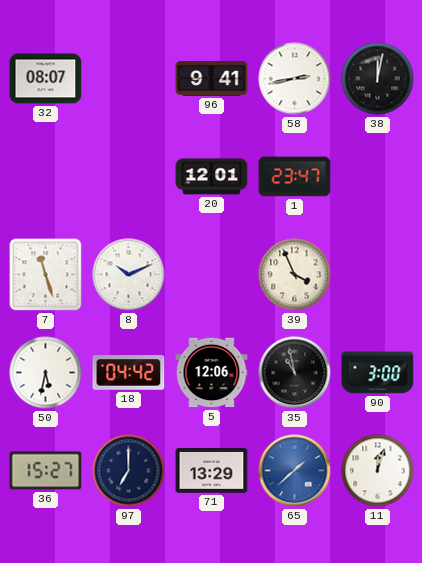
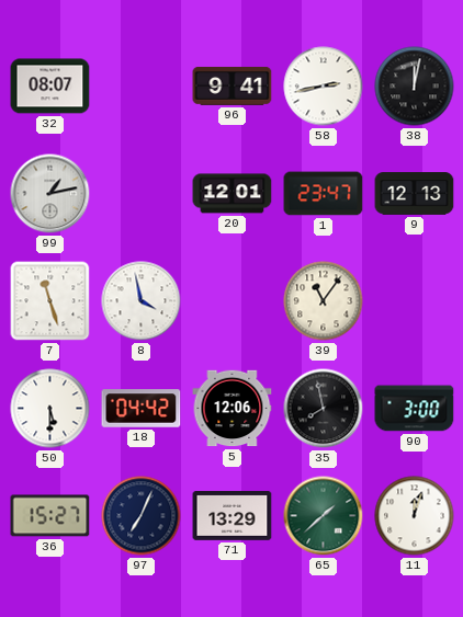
99: none -> 1:13 (50, 194)
9: none -> 12:13 (415, 194)
8: 10:11 -> 3:58 (142, 301)
39: 3:56 -> 11:06 (324, 301)
50: 5:32 -> 5:30 (50, 409)
35: 10:58 -> 7:58 (324, 409)
97: 7:00 -> 7:04 (142, 516)
65 dial: blue -> green (324, 516)
